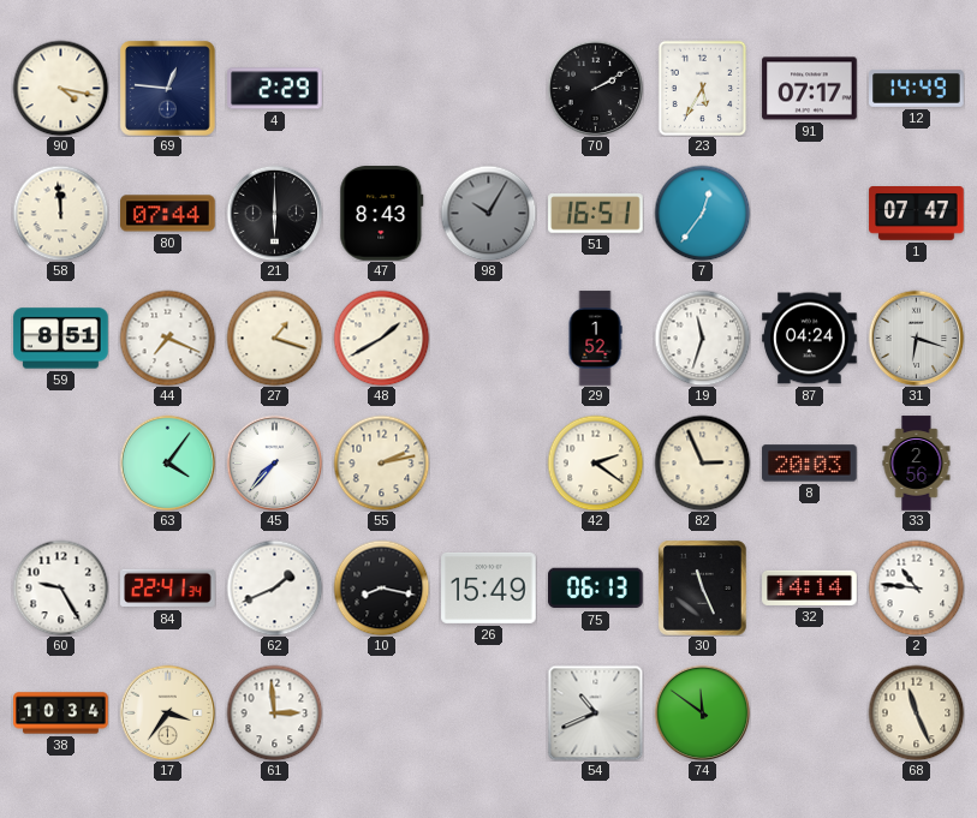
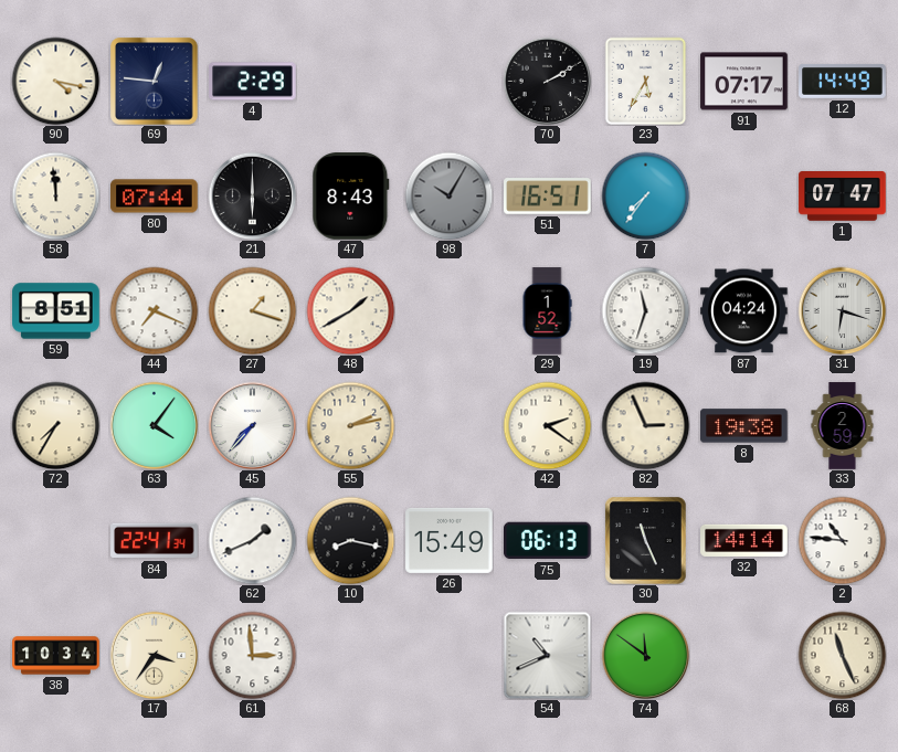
7: 12:36 -> 7:36 (645, 195)
72: none -> 7:35 (55, 425)
8: 20:03 -> 19:38 (744, 426)
33: 2:56 -> 2:59 (843, 426)
60: 9:25 -> none (60, 587)
